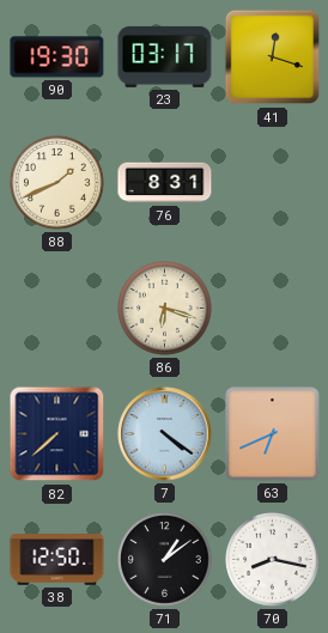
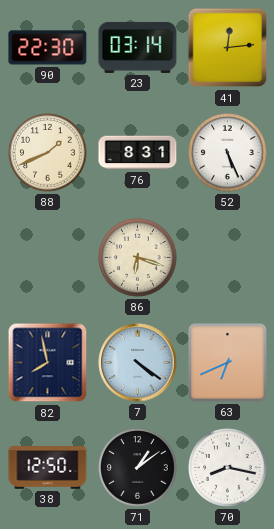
90: 19:30 -> 22:30 (48, 48)
23: 03:17 -> 03:14 (138, 47)
41: 12:18 -> 12:14 (228, 48)
52: none -> 5:26 (228, 153)
82: 7:38 -> 7:58 (48, 363)
